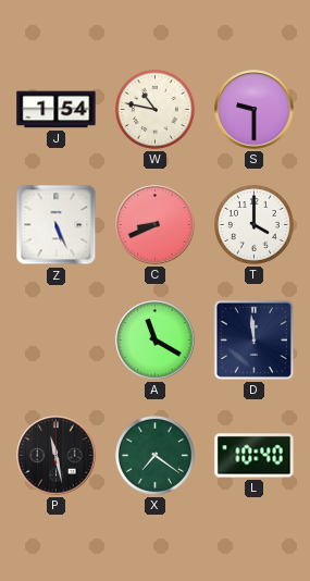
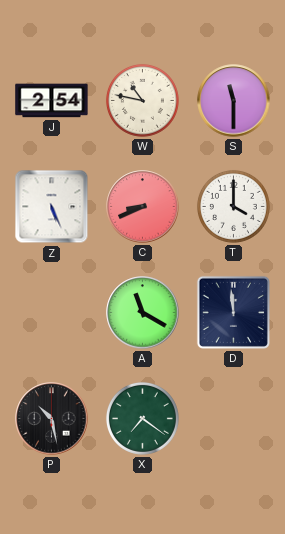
J: 1:54 -> 2:54 (52, 101)
S: 9:30 -> 11:30 (234, 101)
P: 11:28 -> 10:28 (52, 419)
L: 10:40 -> none (255, 456)
